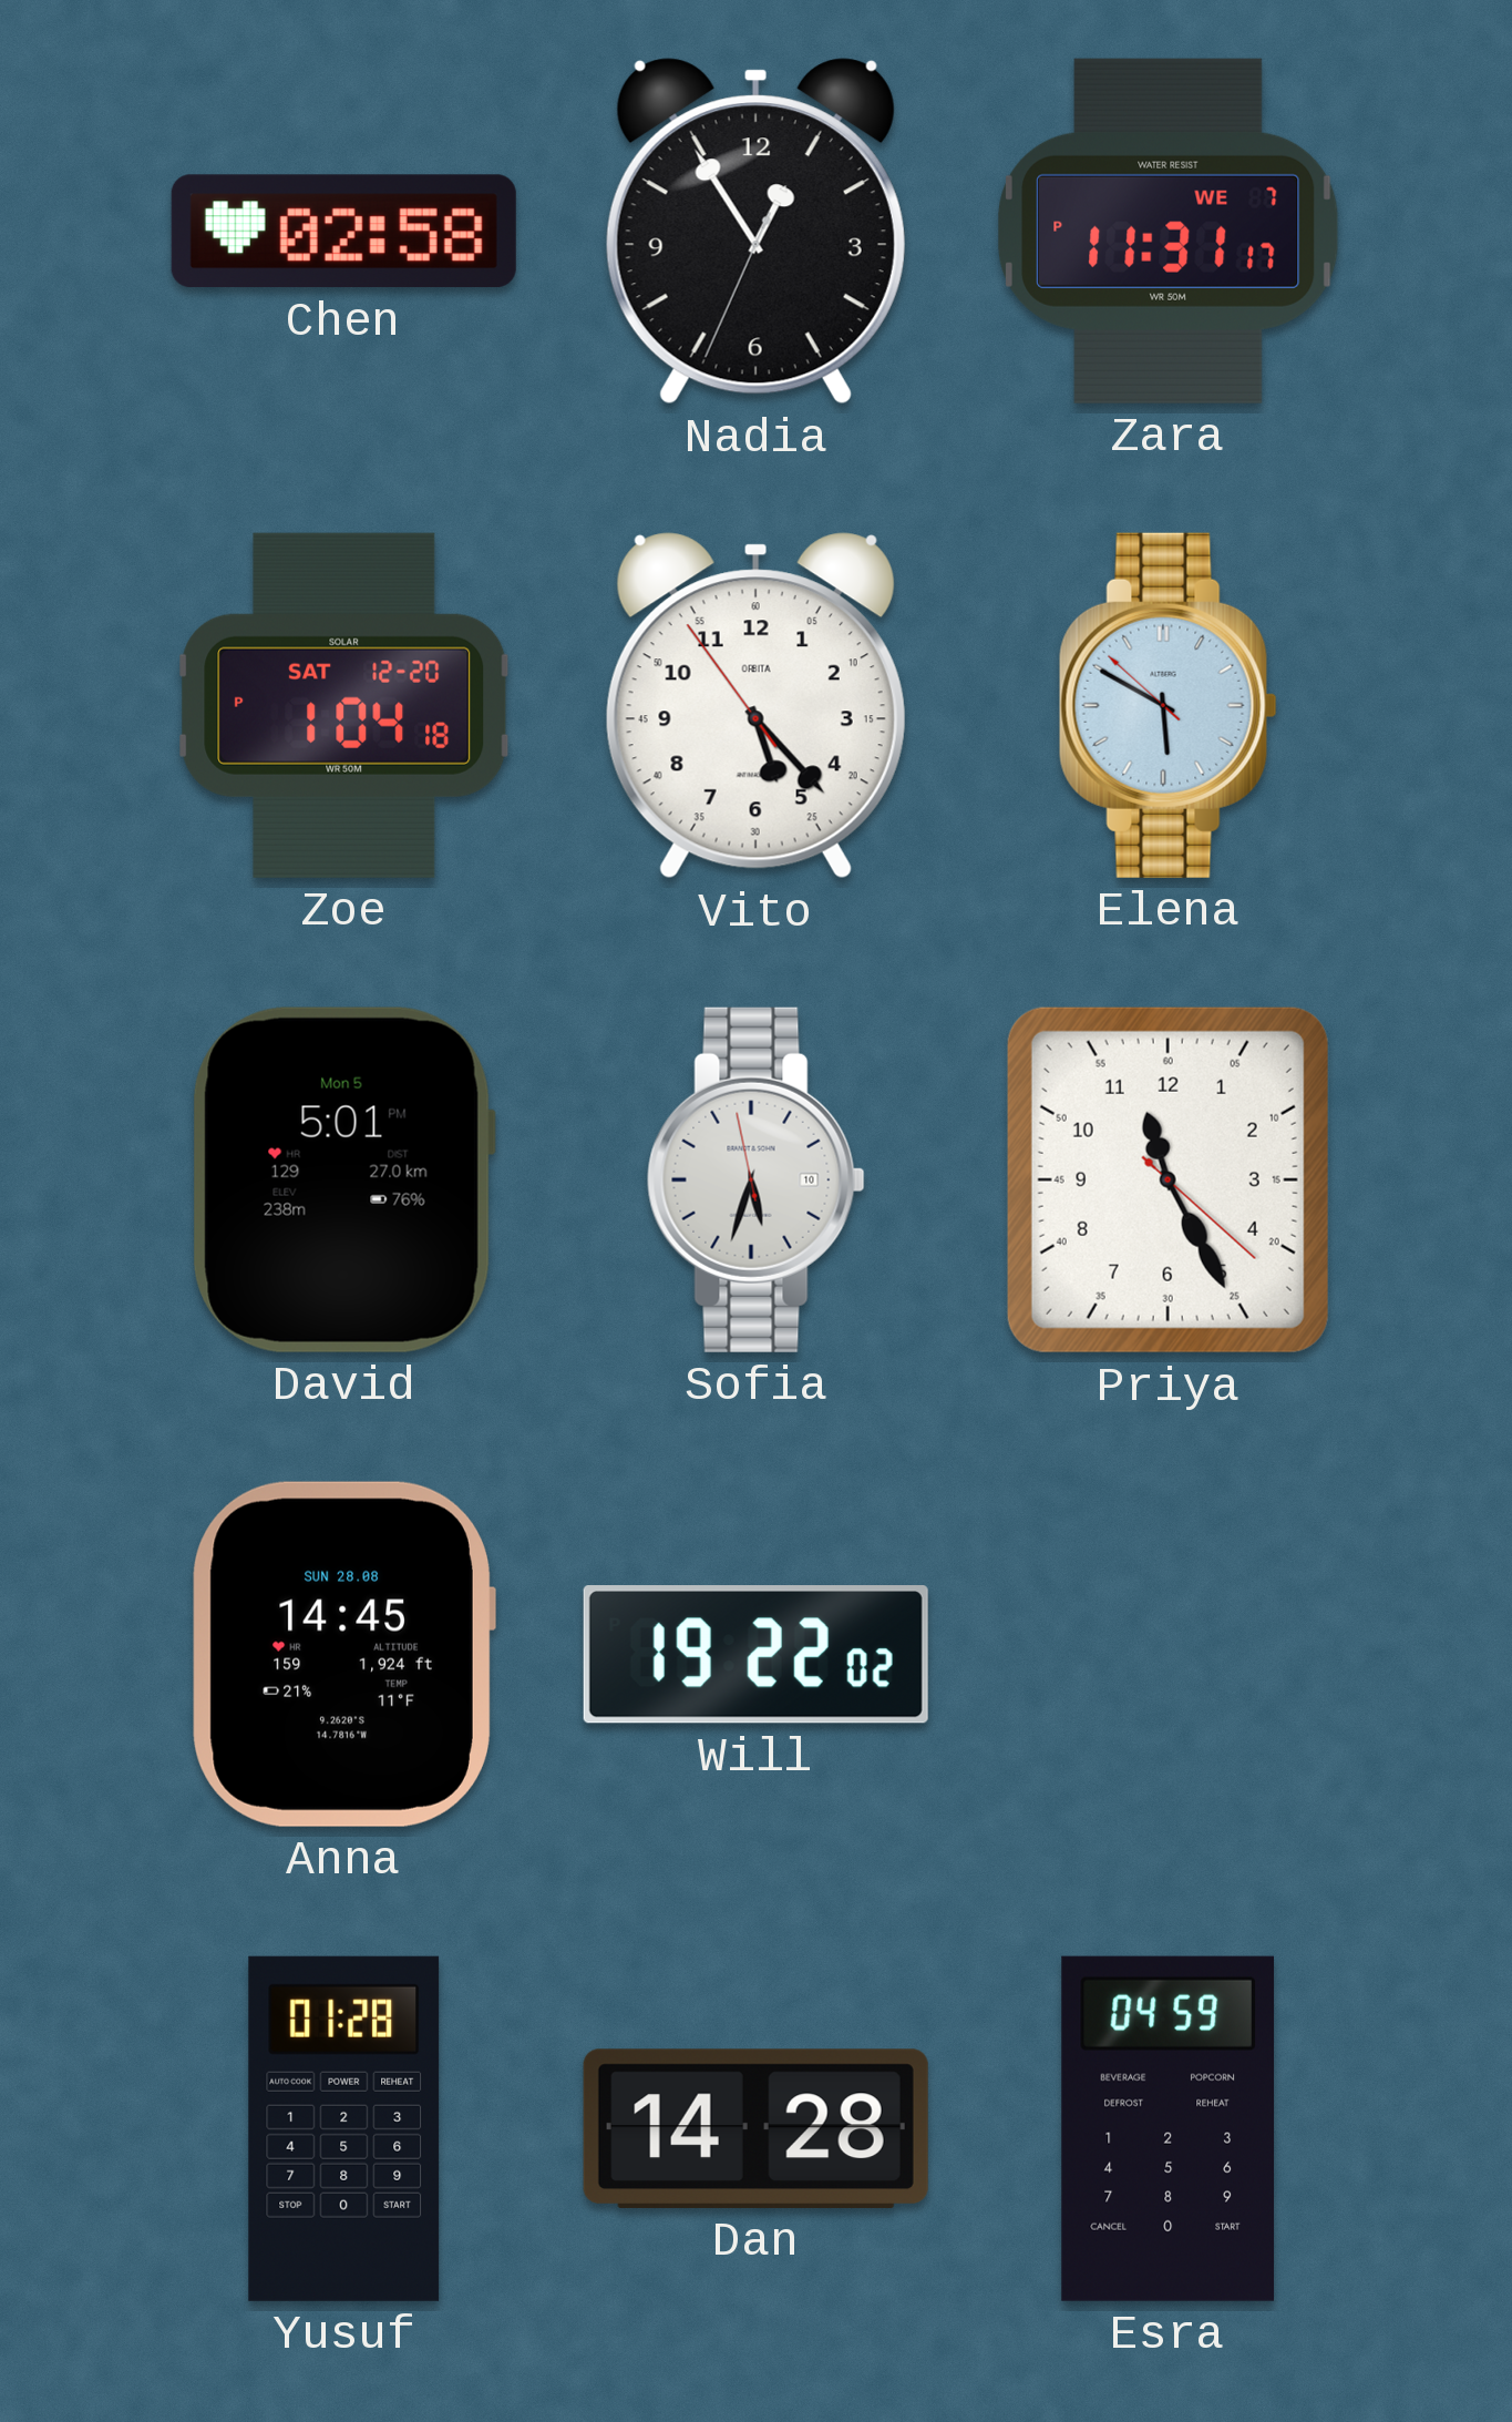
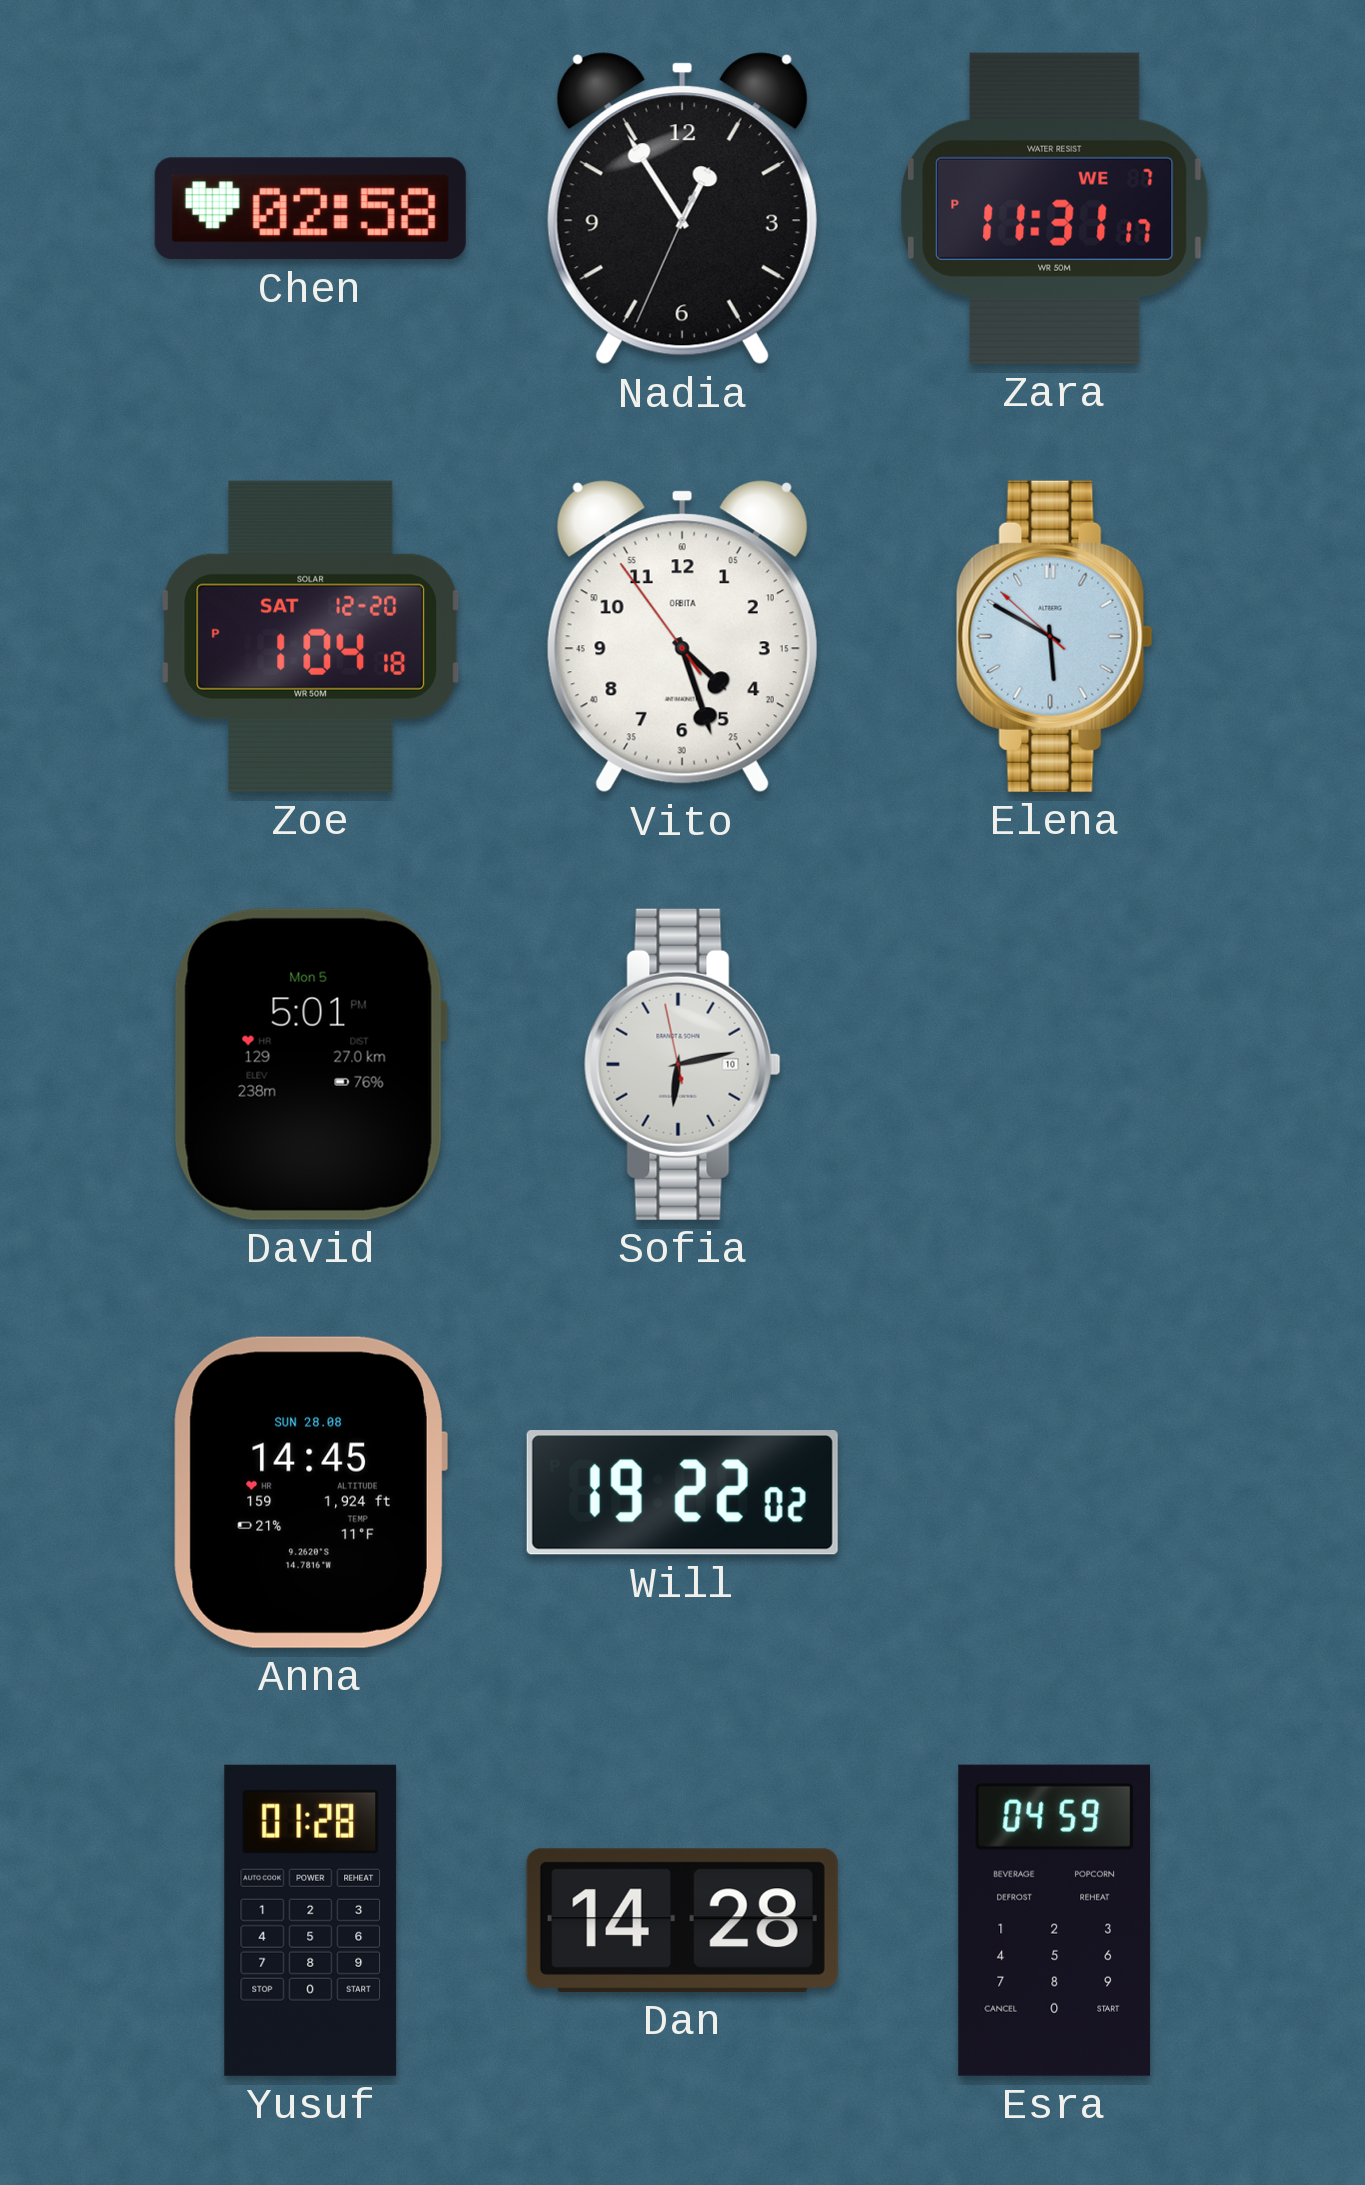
Vito: 5:22 -> 4:26 (682, 637)
Sofia: 5:32 -> 6:12 (682, 1064)
Priya: 11:25 -> none (1168, 1179)
